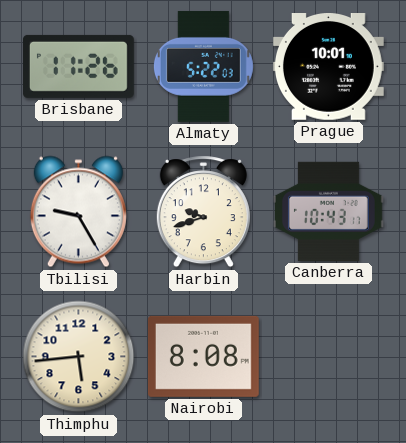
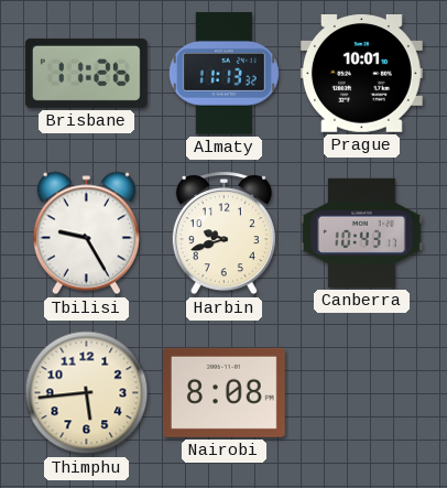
Almaty: 5:22 -> 11:13 (223, 73)
